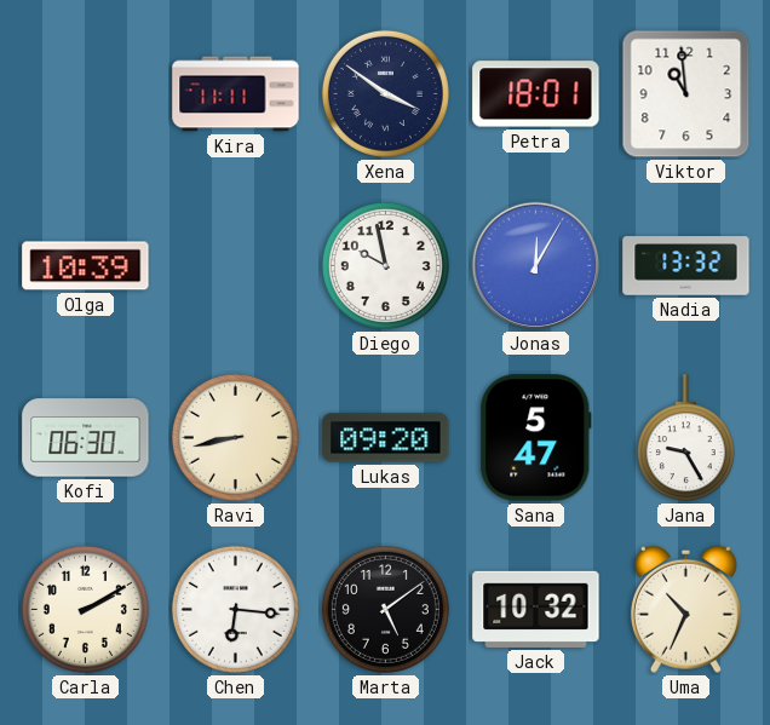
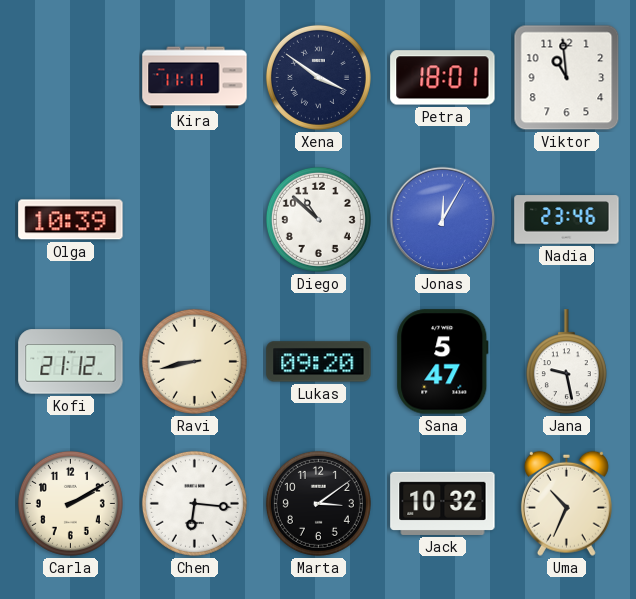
Diego: 9:58 -> 10:52 (318, 219)
Nadia: 13:32 -> 23:46 (567, 220)
Kofi: 06:30 -> 21:12 (71, 362)
Jana: 9:25 -> 9:28 (566, 362)
Marta: 5:09 -> 3:09 (318, 503)
